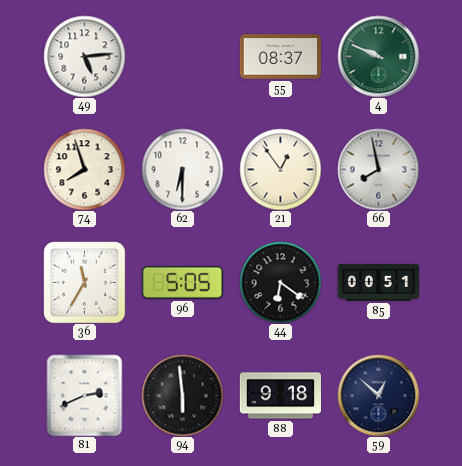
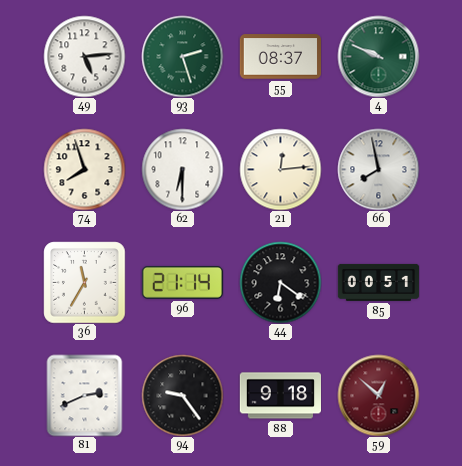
93: none -> 2:27 (182, 56)
21: 12:54 -> 12:14 (280, 169)
96: 5:05 -> 21:14 (182, 282)
94: 5:59 -> 9:24 (182, 395)
59 dial: navy -> burgundy (378, 395)
